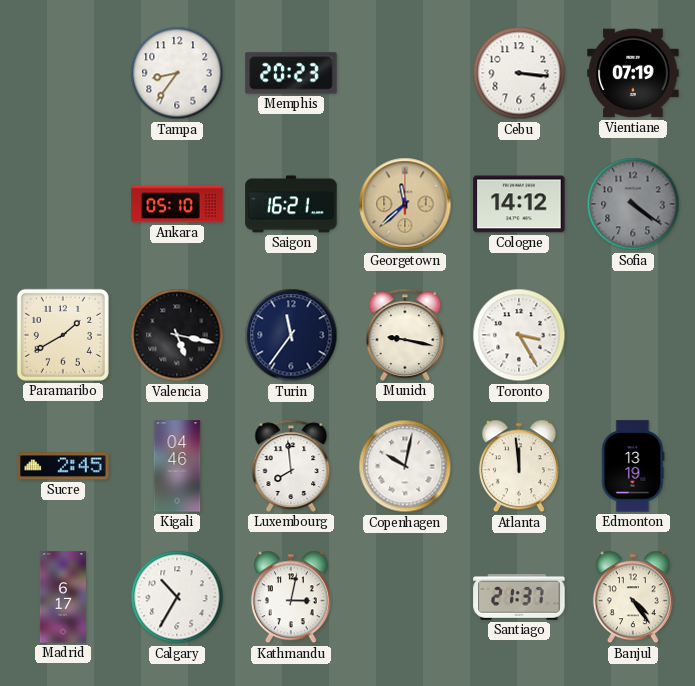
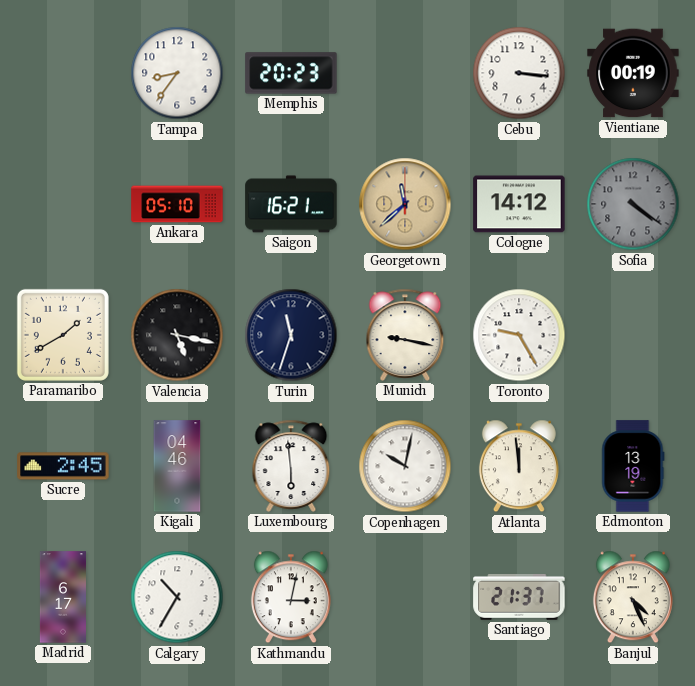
Vientiane: 07:19 -> 00:19 (633, 73)
Turin: 11:36 -> 11:33 (291, 335)
Toronto: 3:25 -> 9:25 (519, 335)
Luxembourg: 7:59 -> 5:59 (291, 466)
Banjul: 4:24 -> 4:26 (633, 597)
